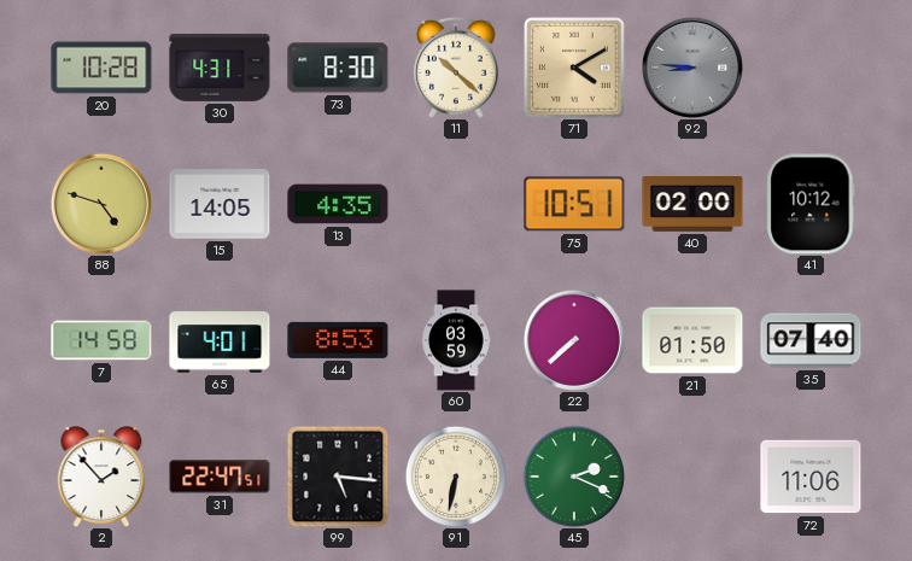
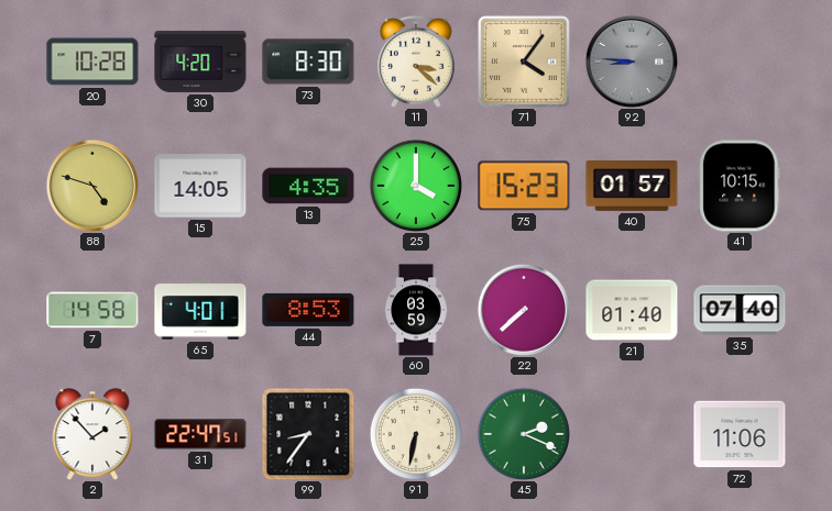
30: 4:31 -> 4:20 (200, 62)
11: 10:22 -> 3:22 (416, 62)
71: 4:10 -> 4:06 (525, 63)
25: none -> 4:00 (415, 185)
75: 10:51 -> 15:23 (524, 186)
40: 02:00 -> 01:57 (632, 187)
41: 10:12 -> 10:15 (740, 186)
21: 01:50 -> 01:40 (632, 310)
99: 5:16 -> 8:36 (308, 434)
